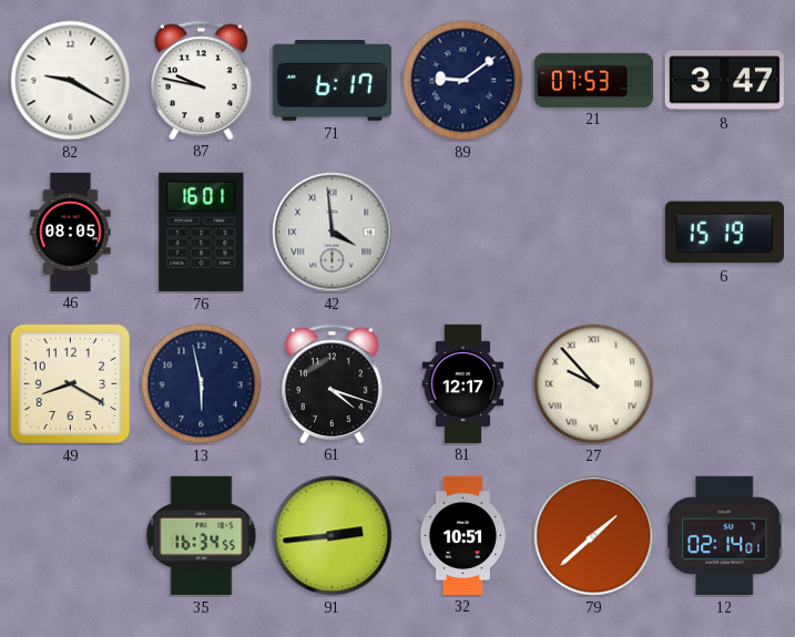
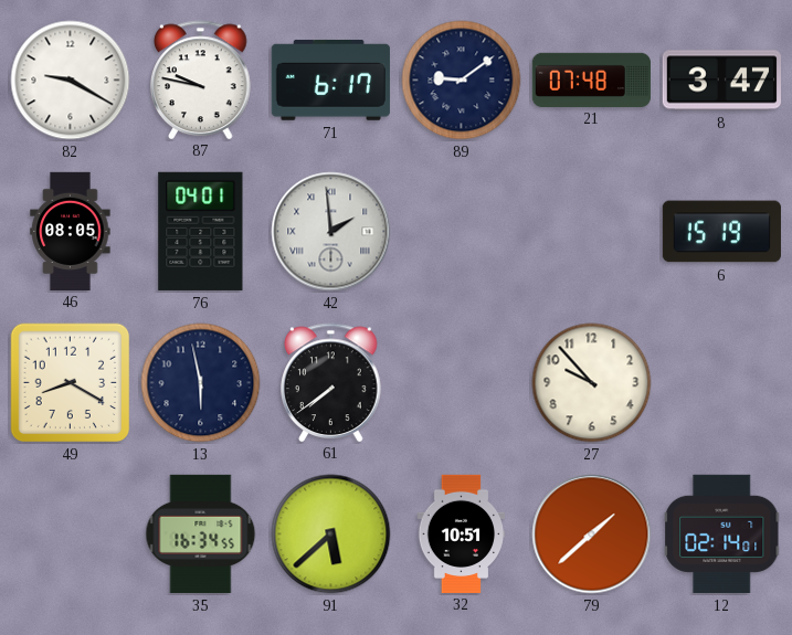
21: 07:53 -> 07:48 (591, 80)
76: 16:01 -> 04:01 (201, 231)
42: 3:59 -> 1:59 (331, 232)
61: 4:18 -> 7:39 (331, 382)
81: 12:17 -> none (463, 383)
27 numerals: Roman -> Arabic (592, 383)
91: 2:44 -> 5:38 (331, 535)
